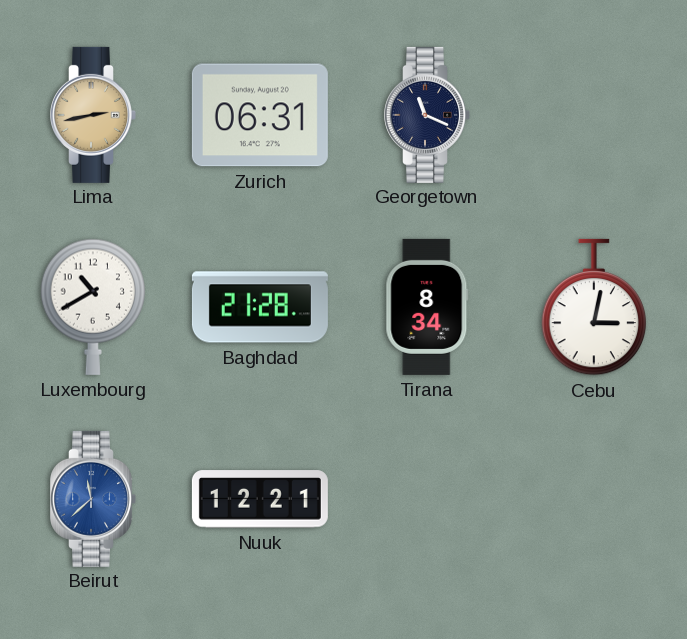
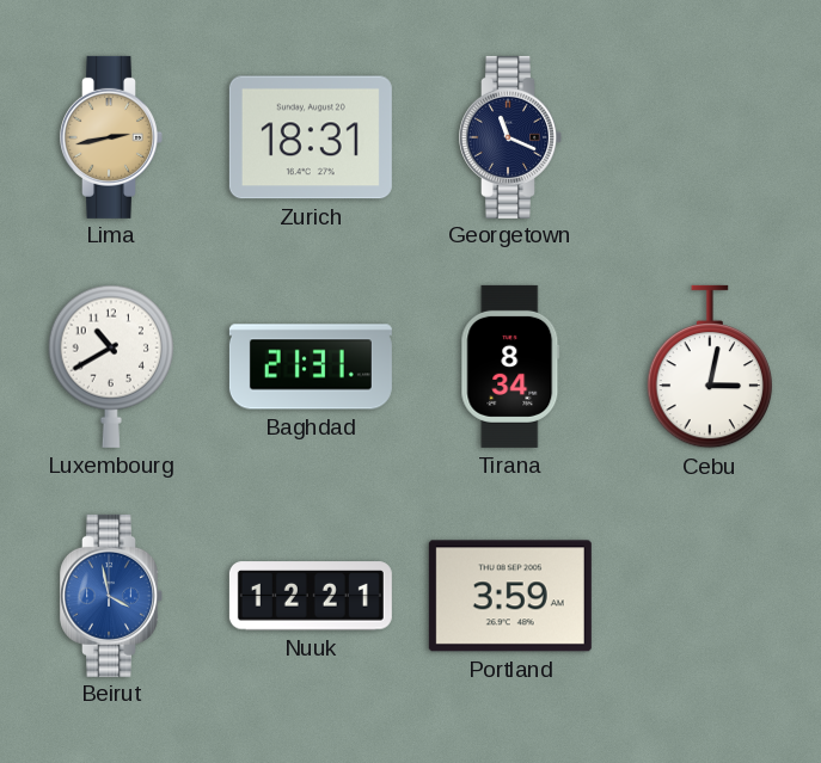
Zurich: 06:31 -> 18:31 (311, 137)
Baghdad: 21:28 -> 21:31 (311, 367)
Beirut: 11:38 -> 3:58 (111, 596)
Portland: none -> 3:59 (510, 596)
